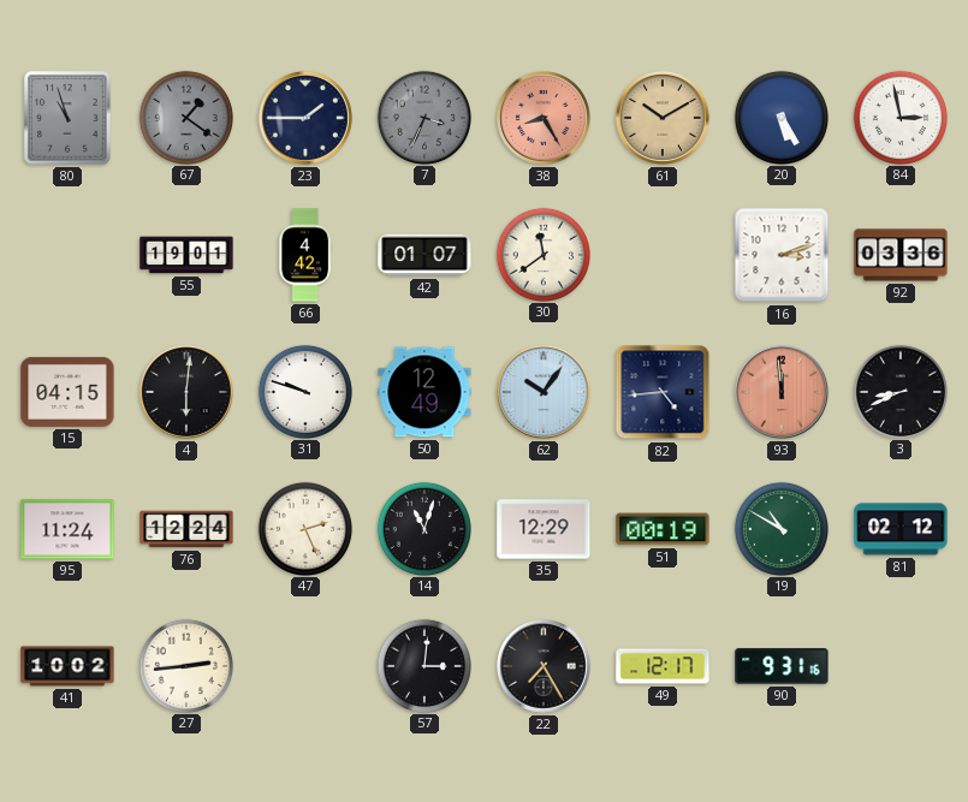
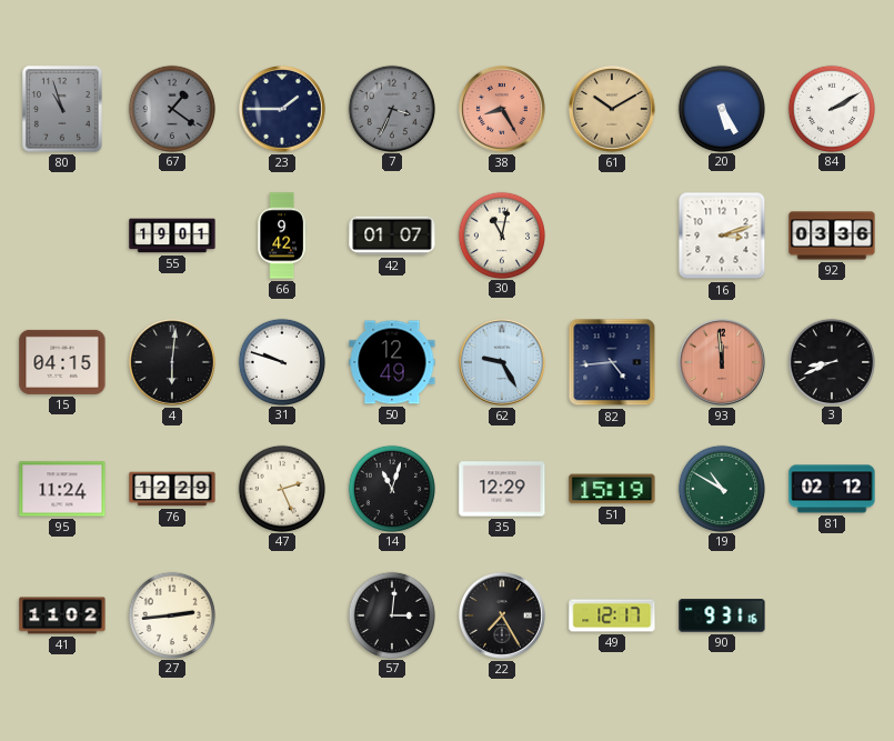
84: 2:58 -> 2:10 (831, 108)
66: 4:42 -> 9:42 (282, 236)
30: 11:39 -> 11:02 (501, 234)
62: 10:06 -> 9:25 (502, 362)
76: 12:24 -> 12:29 (172, 489)
51: 00:19 -> 15:19 (612, 489)
41: 10:02 -> 11:02 (62, 615)
